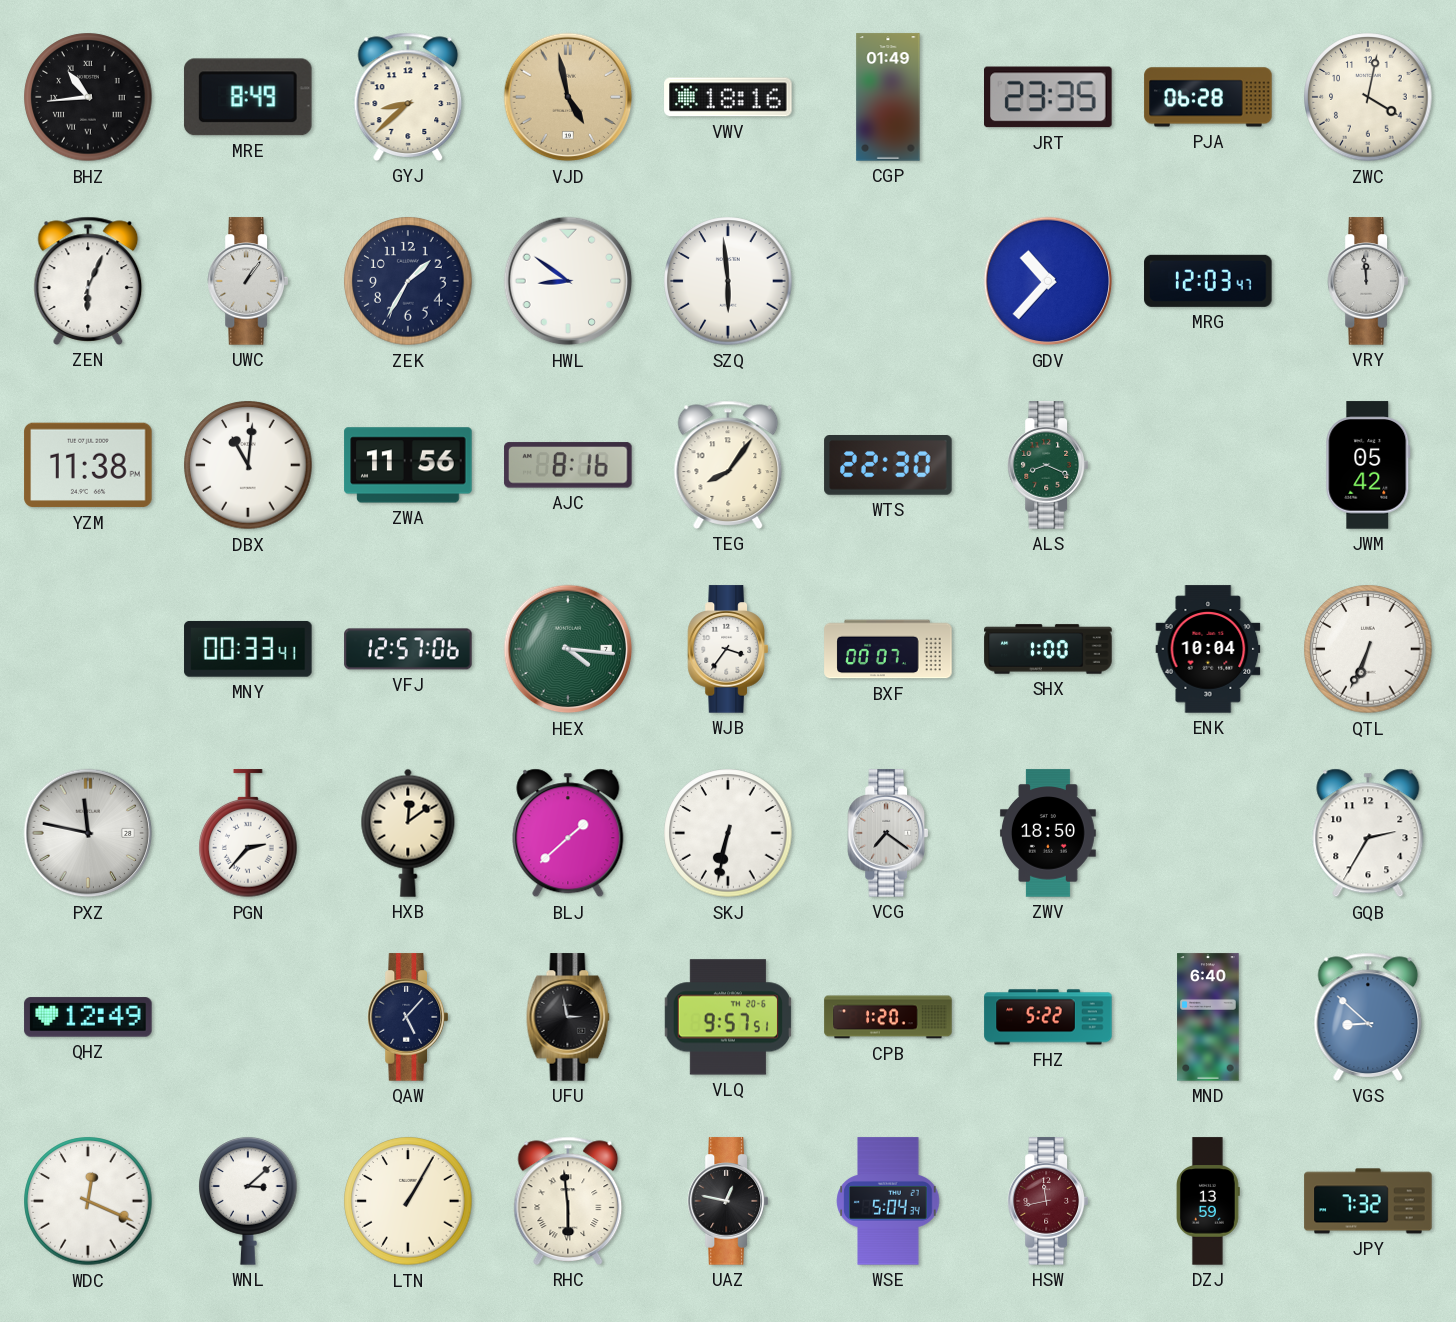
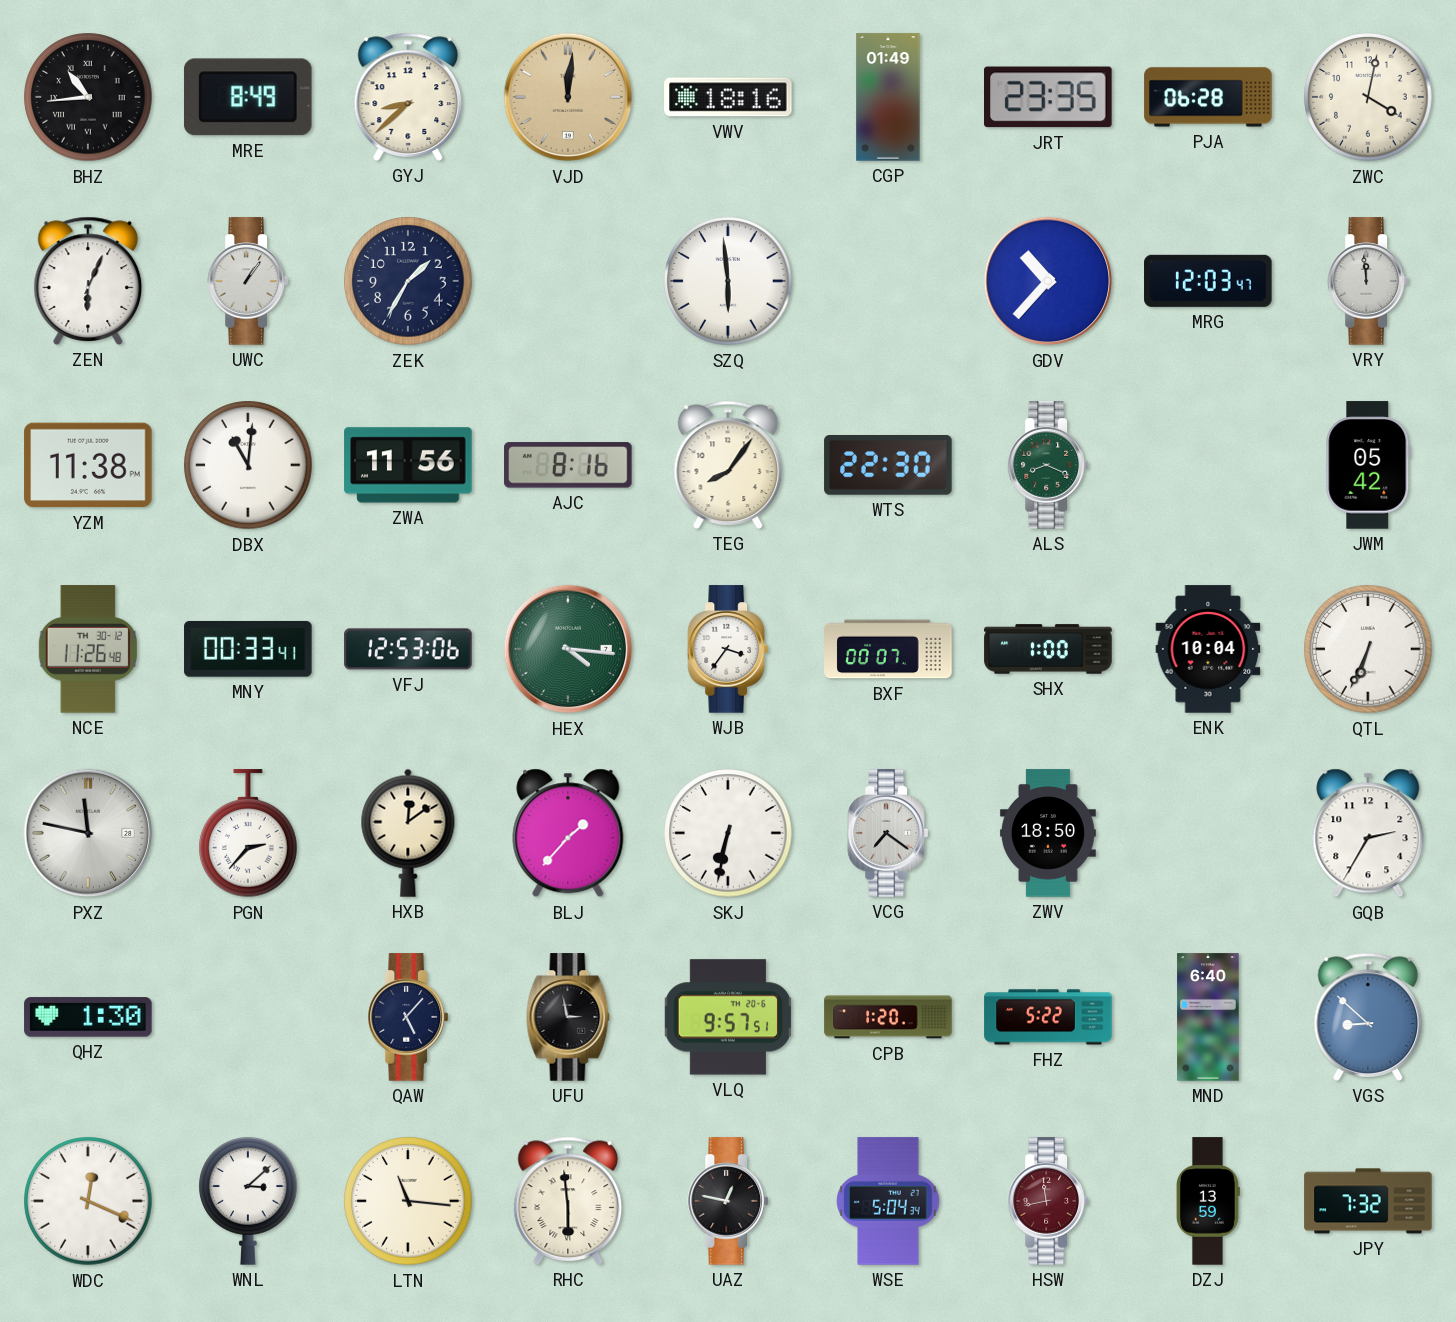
VJD: 4:58 -> 12:01 (568, 97)
HWL: 8:51 -> none (568, 281)
NCE: none -> 11:26 (87, 649)
VFJ: 12:57 -> 12:53 (408, 649)
BLJ: 1:38 -> 1:37 (568, 833)
QHZ: 12:49 -> 1:30 (88, 1017)
LTN: 1:05 -> 11:16 (408, 1201)
